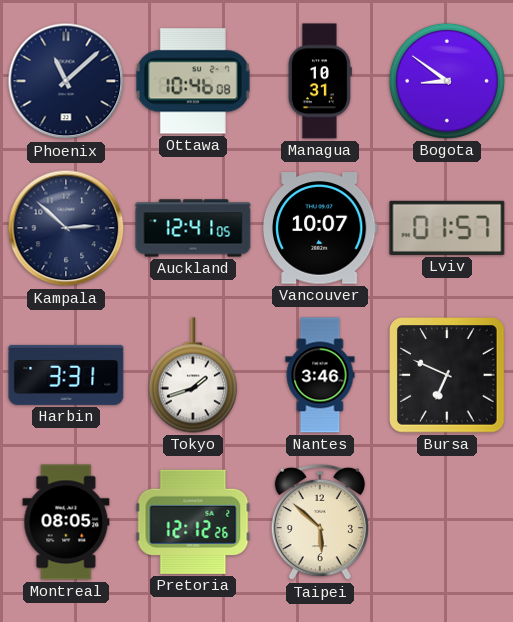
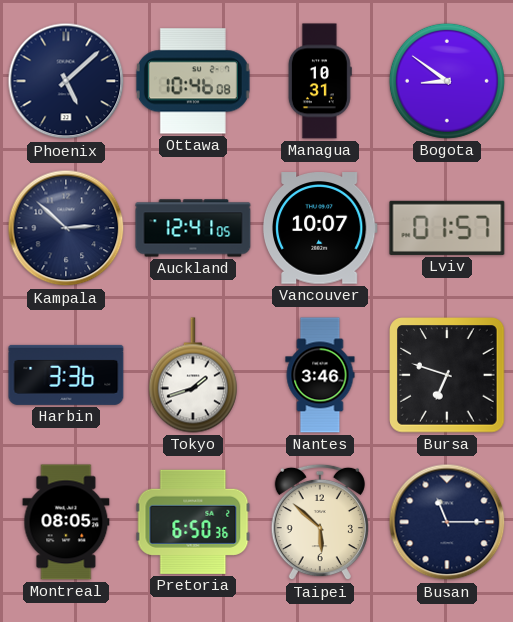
Phoenix: 11:08 -> 5:08 (66, 81)
Harbin: 3:31 -> 3:36 (66, 375)
Bursa: 6:49 -> 6:48 (447, 375)
Pretoria: 12:12 -> 6:50 (193, 522)
Busan: none -> 11:15 (447, 522)
